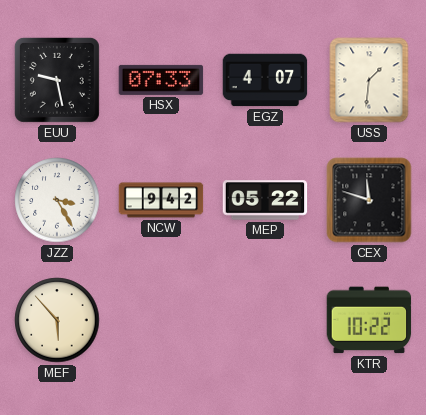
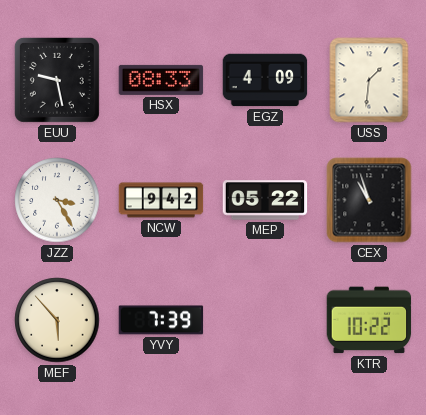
HSX: 07:33 -> 08:33 (161, 80)
EGZ: 4:07 -> 4:09 (265, 80)
CEX: 11:48 -> 10:57 (369, 200)
YVY: none -> 7:39 (161, 320)
